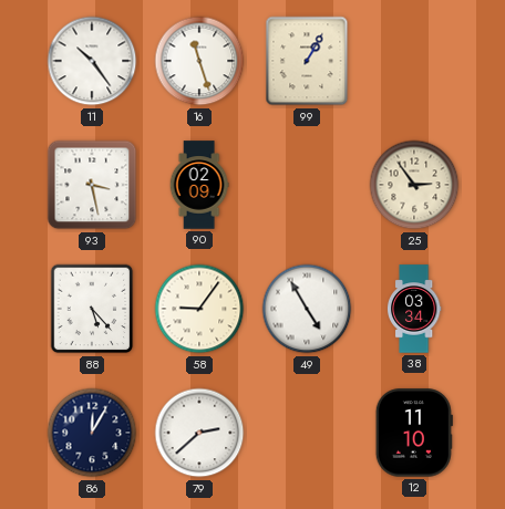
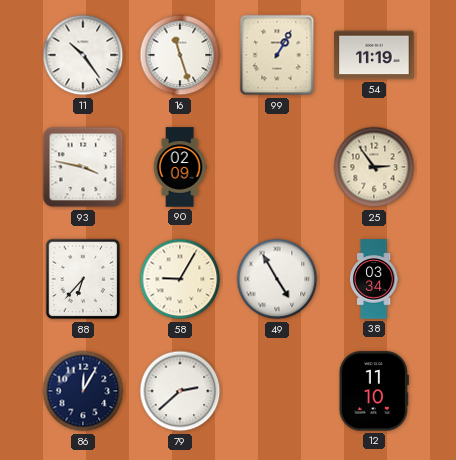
54: none -> 11:19 (374, 55)
93: 3:28 -> 3:47 (83, 167)
88: 5:23 -> 6:37 (83, 279)
58: 9:06 -> 9:05 (180, 279)
